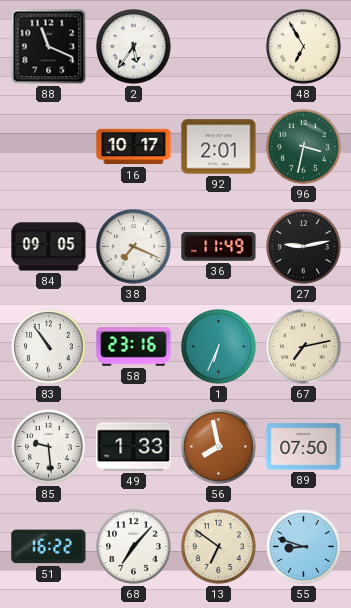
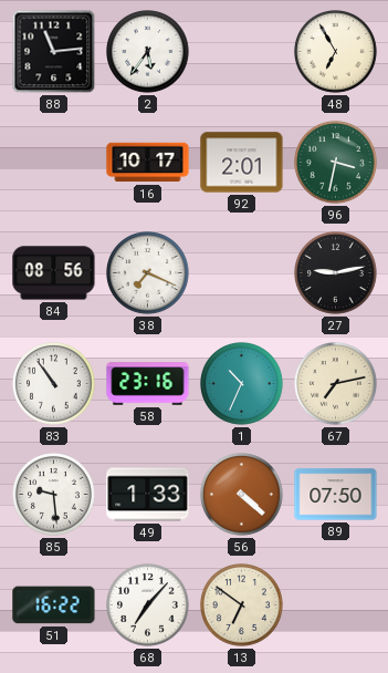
88: 11:19 -> 11:14 (54, 52)
84: 09:05 -> 08:56 (54, 273)
36: 11:49 -> none (219, 247)
1: 6:34 -> 10:34 (242, 384)
56: 7:58 -> 4:22 (242, 495)
55: 8:48 -> none (304, 547)
